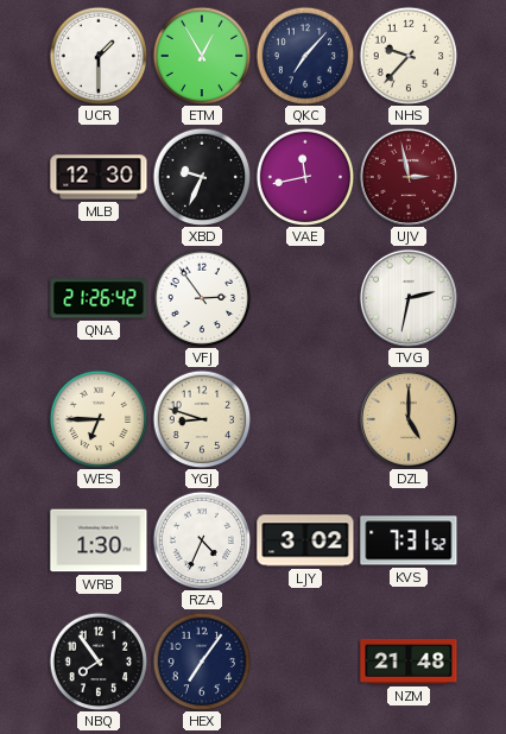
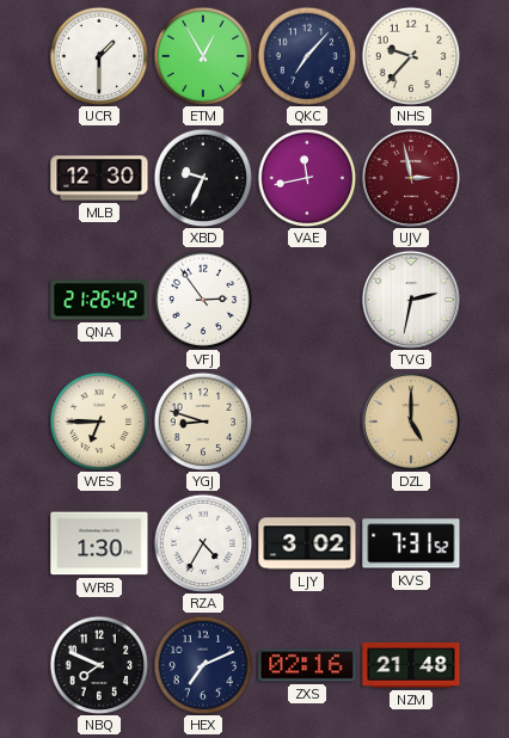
RZA: 4:34 -> 4:35 (203, 543)
NBQ: 7:54 -> 7:49 (99, 665)
HEX: 7:06 -> 7:11 (203, 665)
ZXS: none -> 02:16 (307, 665)
